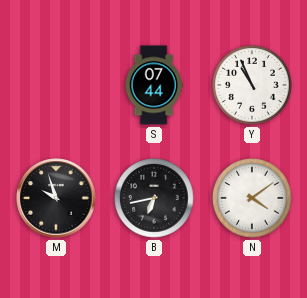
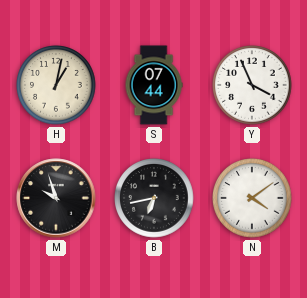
H: none -> 1:02 (56, 85)
Y: 10:56 -> 3:56 (252, 85)
